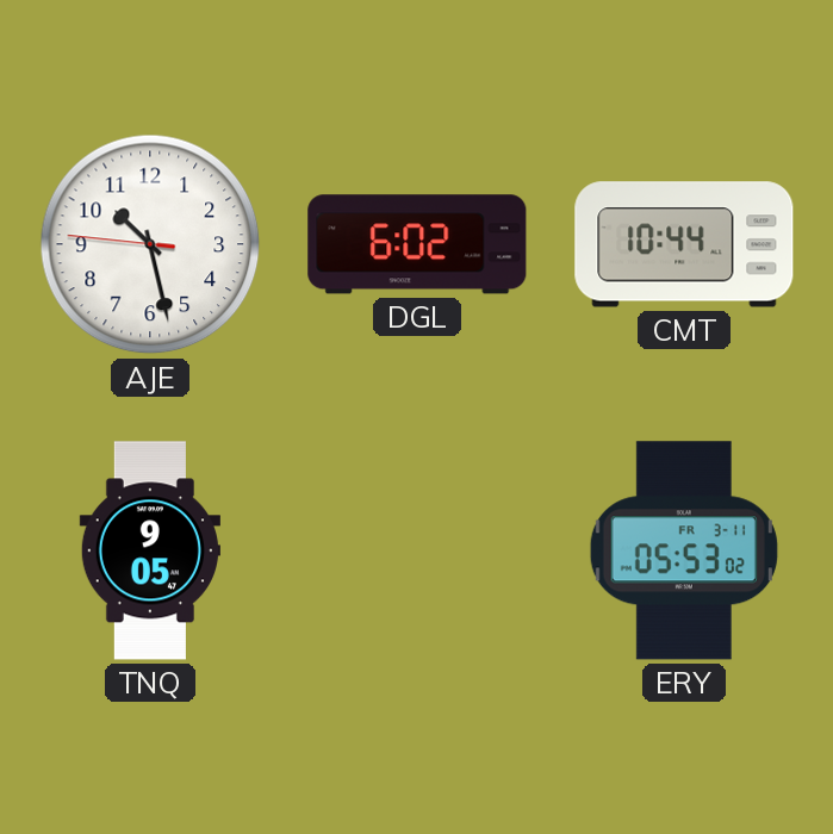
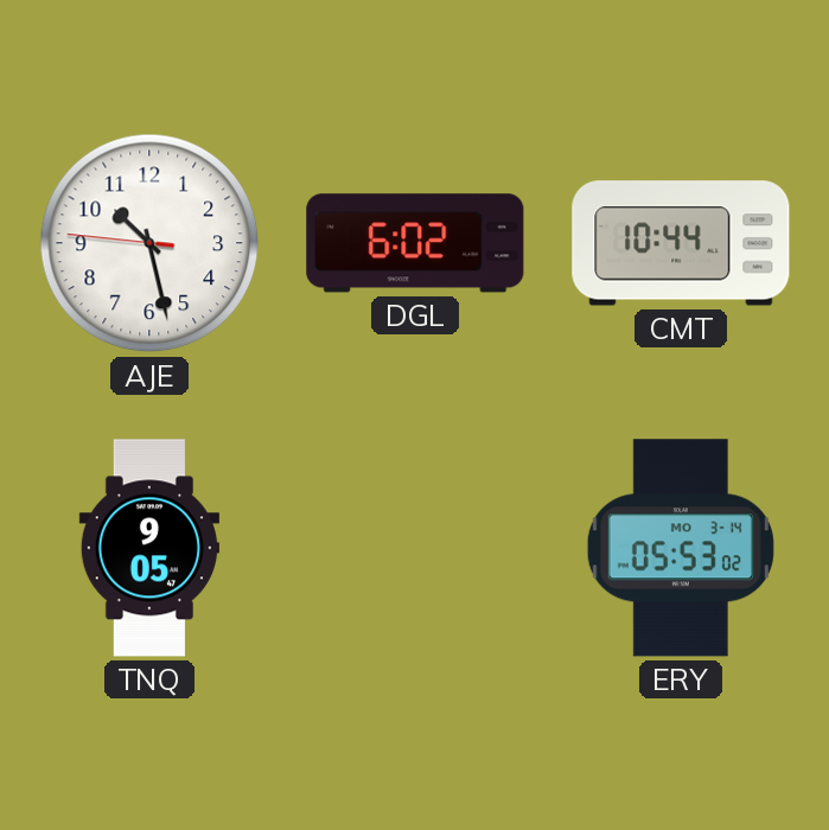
ERY date: FR 3-11 -> MO 3-14 (681, 548)
